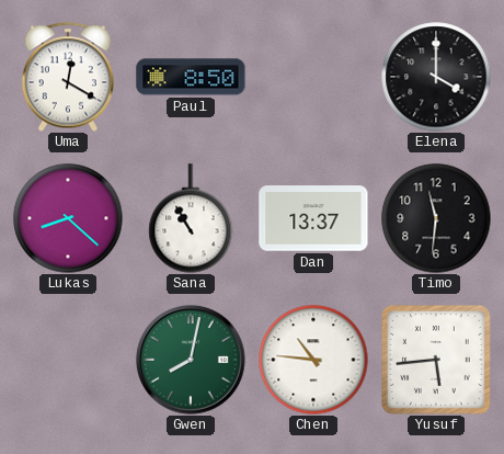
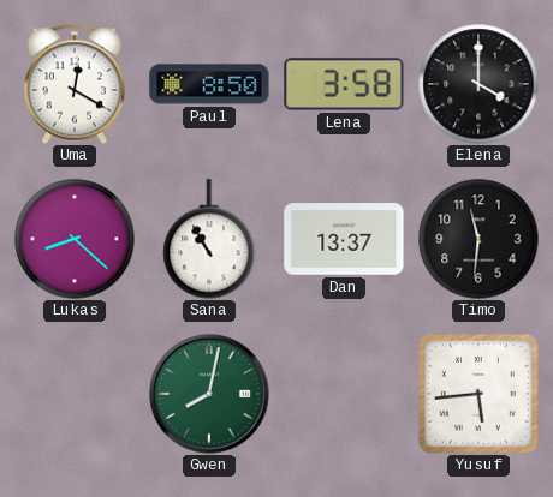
Lena: none -> 3:58 (344, 84)
Chen: 10:46 -> none (313, 360)
